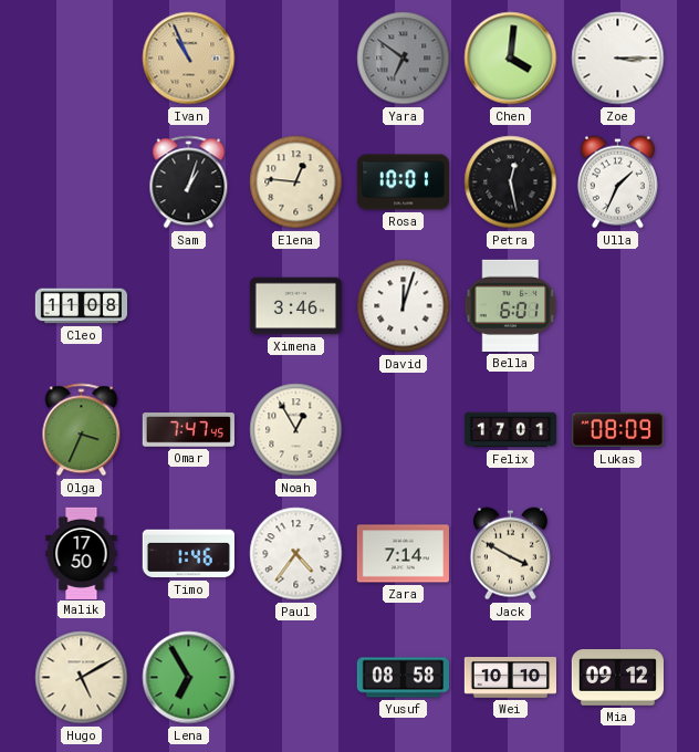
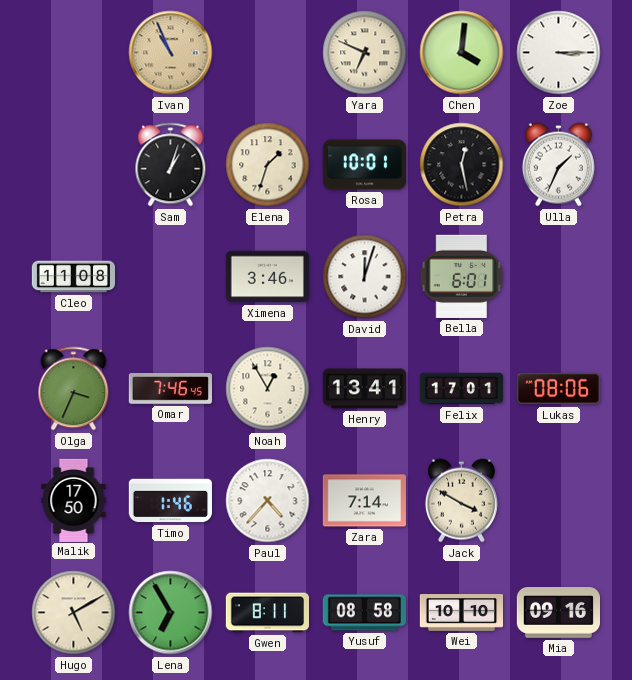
Yara: 6:51 -> 6:49 (365, 53)
Yara dial: grey -> cream (365, 53)
Elena: 12:46 -> 1:33 (268, 165)
Omar: 7:47 -> 7:46 (170, 389)
Henry: none -> 13:41 (364, 389)
Lukas: 08:09 -> 08:06 (558, 389)
Paul: 4:36 -> 4:37 (268, 501)
Gwen: none -> 8:11 (267, 613)
Mia: 09:12 -> 09:16 (558, 613)
